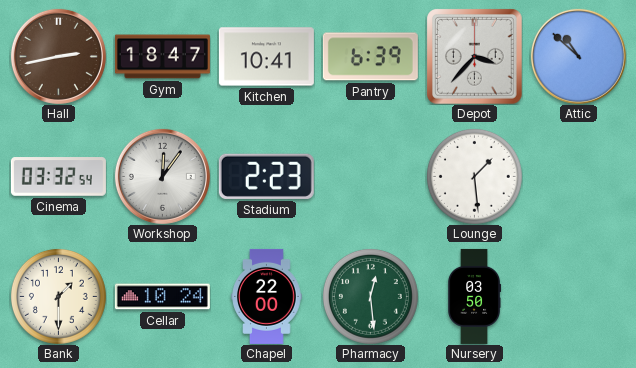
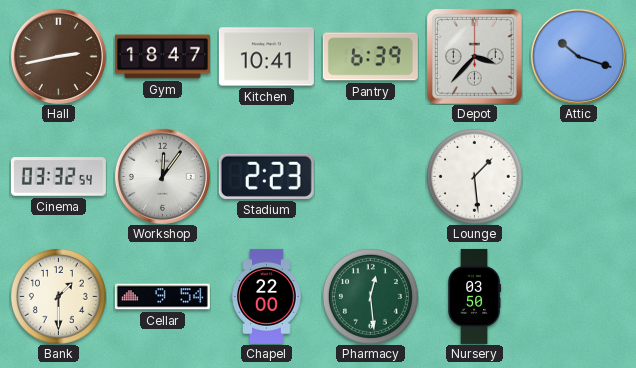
Attic: 10:52 -> 10:18 (578, 56)
Cellar: 10:24 -> 9:54 (162, 297)
